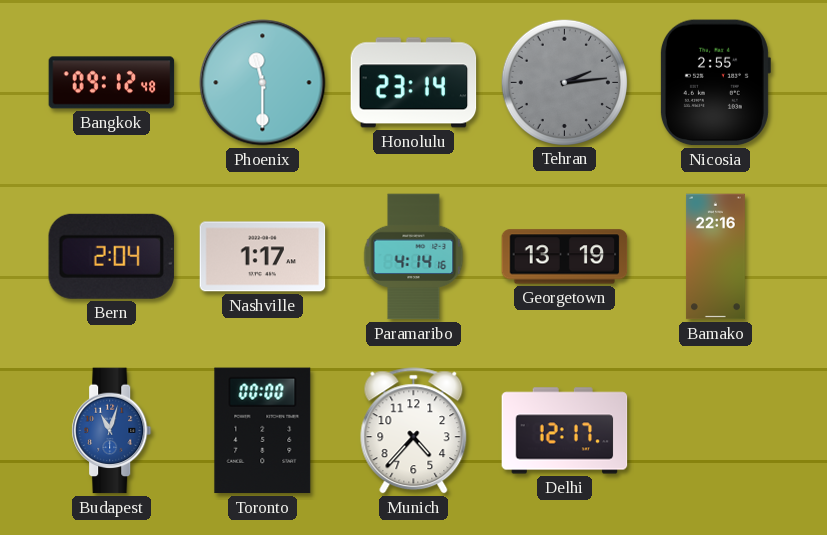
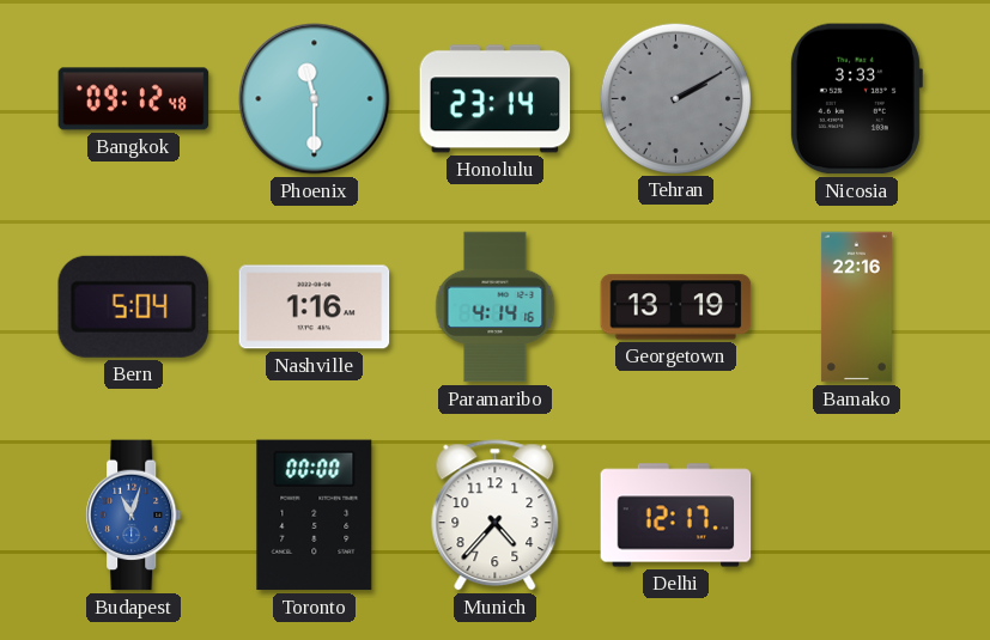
Tehran: 2:14 -> 2:10 (675, 98)
Nicosia: 2:55 -> 3:33 (856, 99)
Bern: 2:04 -> 5:04 (133, 306)
Nashville: 1:17 -> 1:16 (315, 307)
